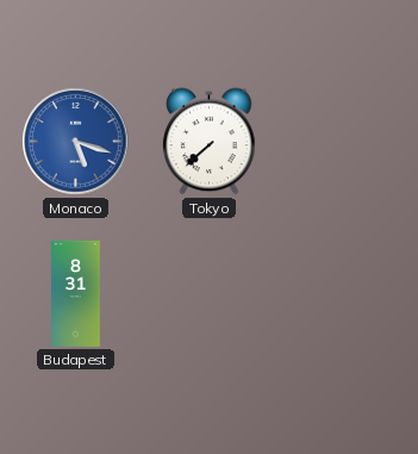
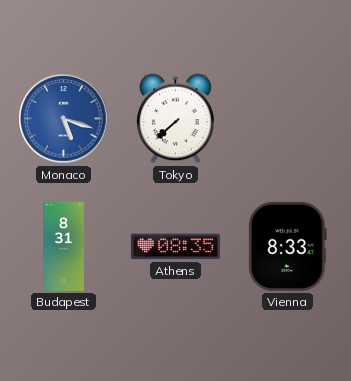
Athens: none -> 08:35 (175, 247)
Vienna: none -> 8:33 (288, 246)
